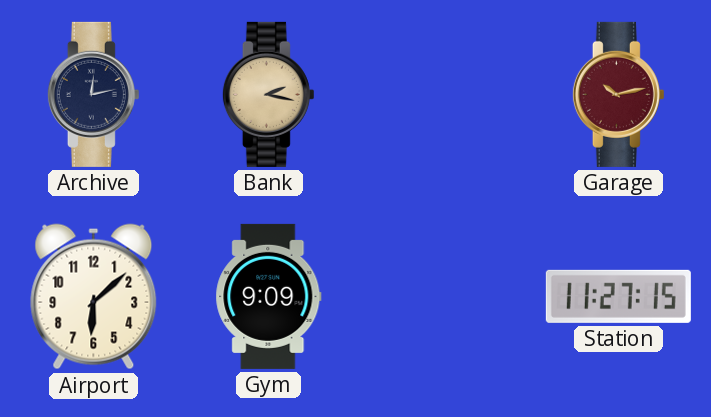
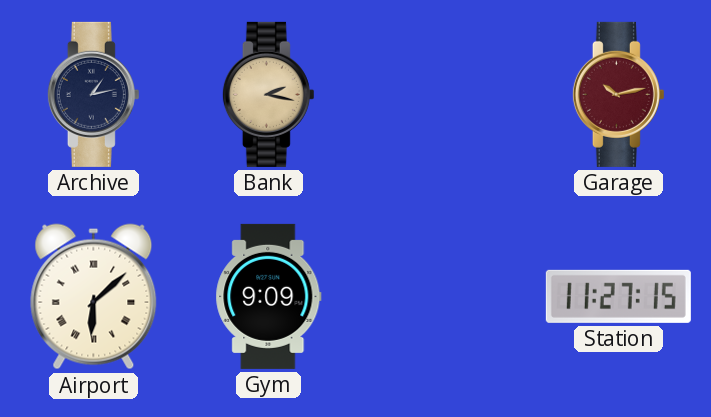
Archive: 12:13 -> 1:13 (93, 94)
Airport numerals: Arabic -> Roman (94, 297)
